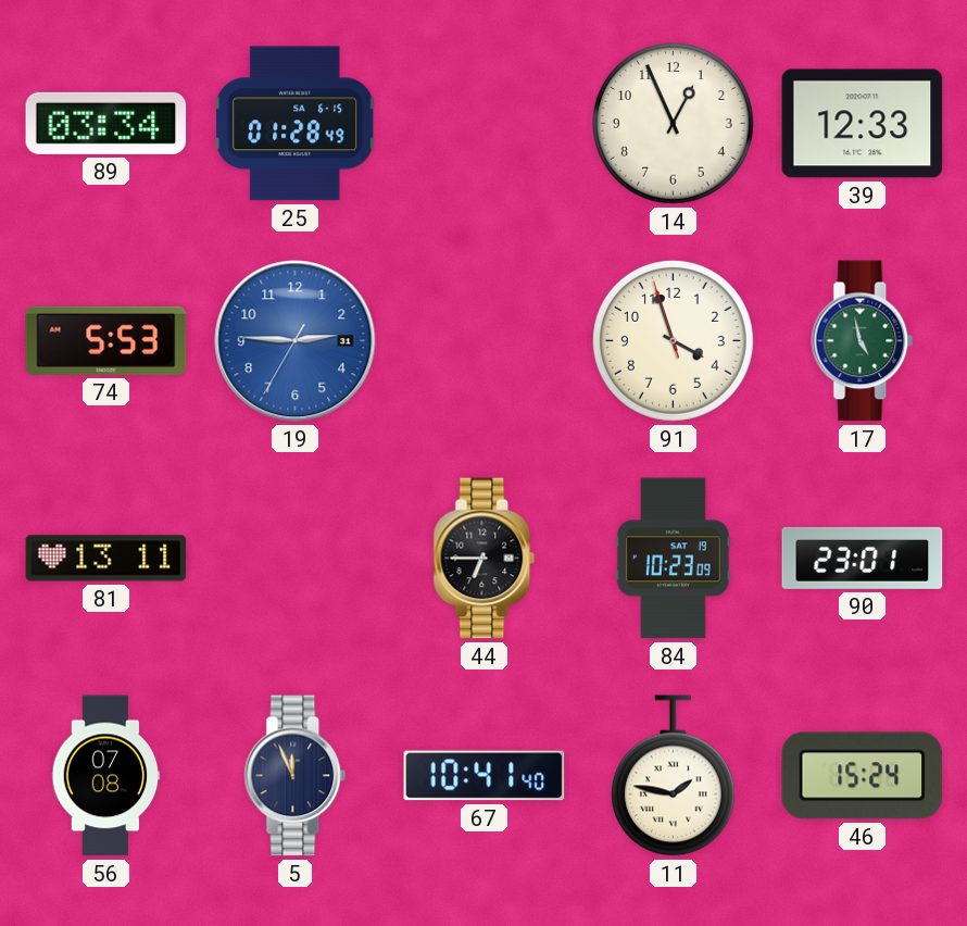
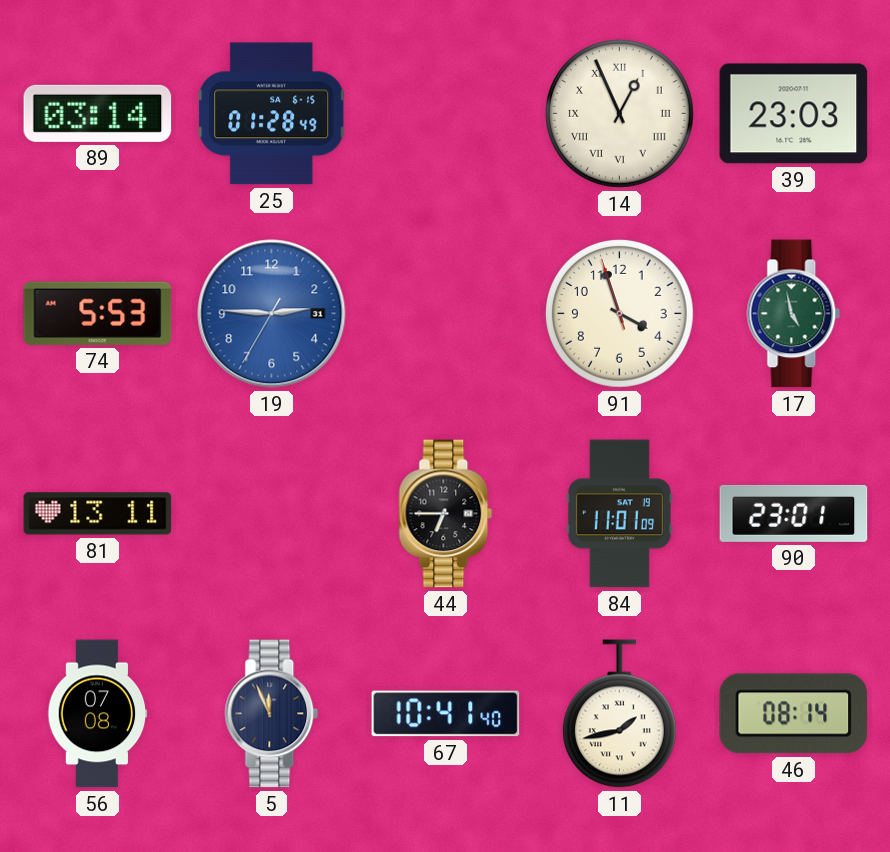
89: 03:34 -> 03:14 (98, 113)
14 numerals: Arabic -> Roman (619, 113)
39: 12:33 -> 23:03 (794, 114)
84: 10:23 -> 11:01 (619, 514)
11: 1:47 -> 1:43 (619, 714)
46: 15:24 -> 08:14 (794, 714)
